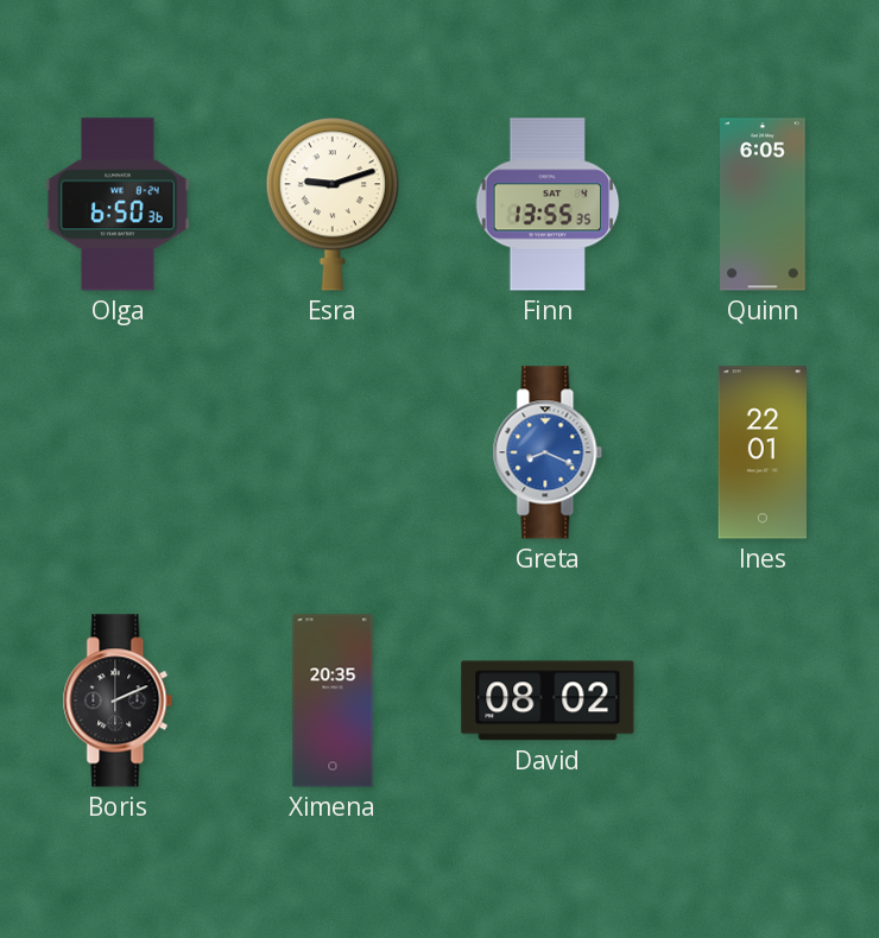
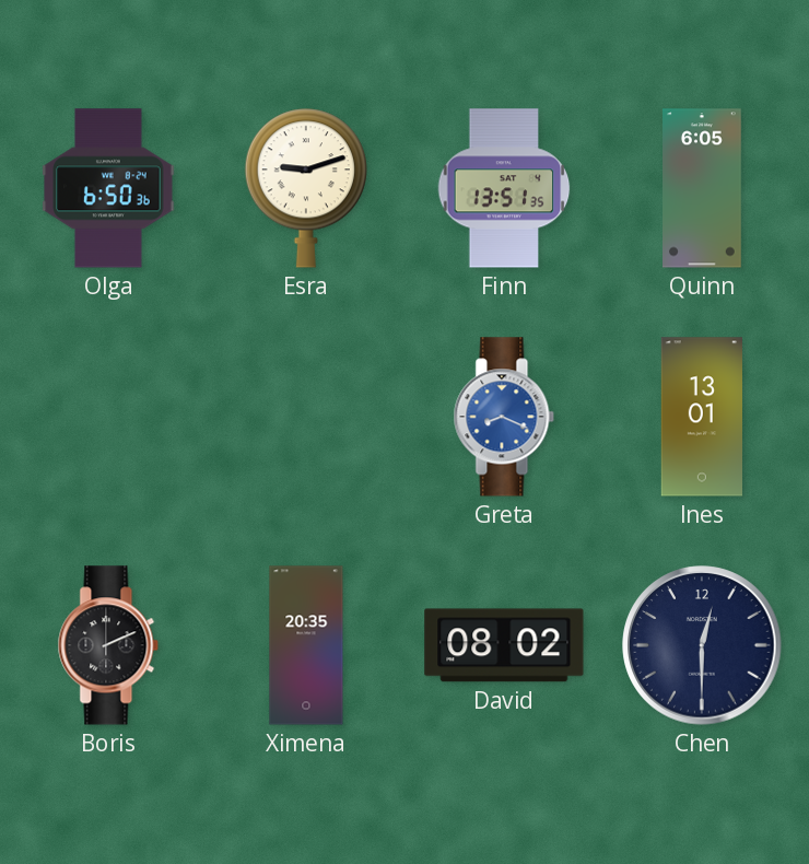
Finn: 13:55 -> 13:51 (504, 188)
Ines: 22:01 -> 13:01 (701, 417)
Chen: none -> 12:30 (702, 645)
